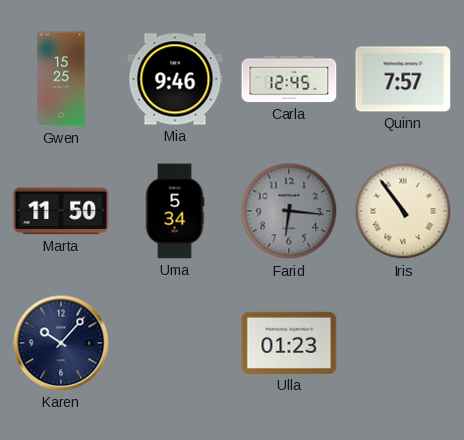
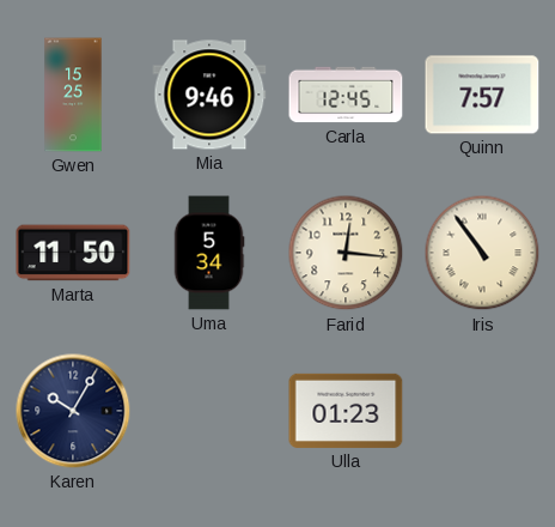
Farid: 6:16 -> 12:16 (346, 253)
Farid dial: grey -> cream (346, 253)
Karen: 10:07 -> 10:05 (73, 411)
